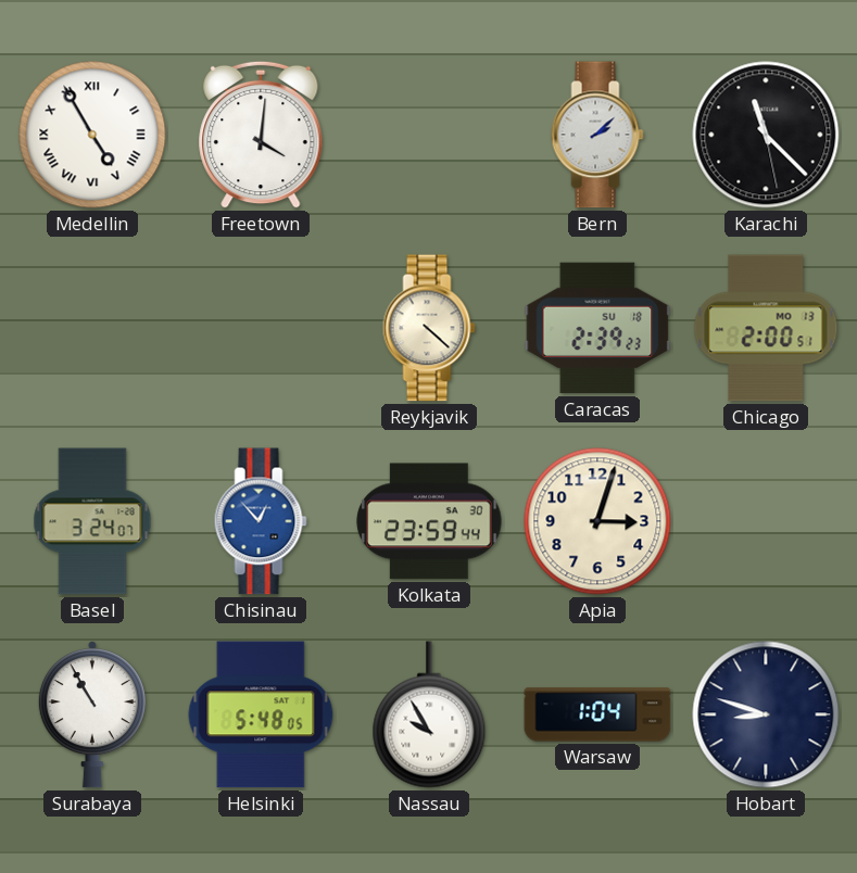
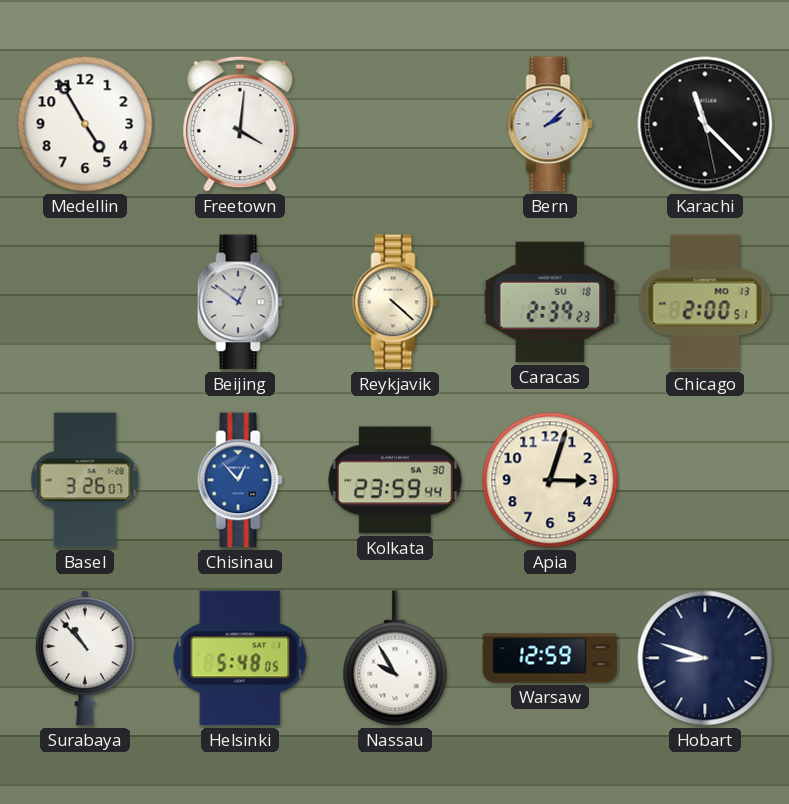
Medellin numerals: Roman -> Arabic (85, 124)
Beijing: none -> 12:51 (240, 302)
Basel: 3:24 -> 3:26 (85, 480)
Surabaya: 10:55 -> 10:53 (85, 658)
Warsaw: 1:04 -> 12:59 (550, 658)
